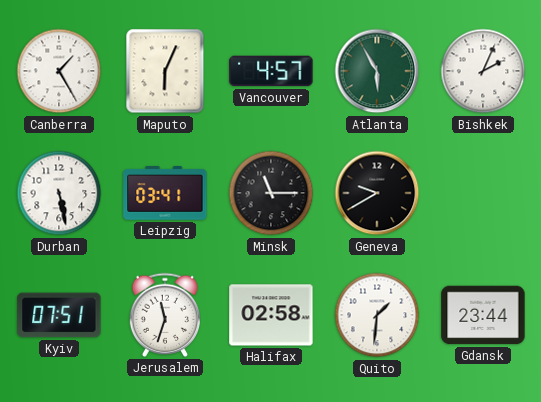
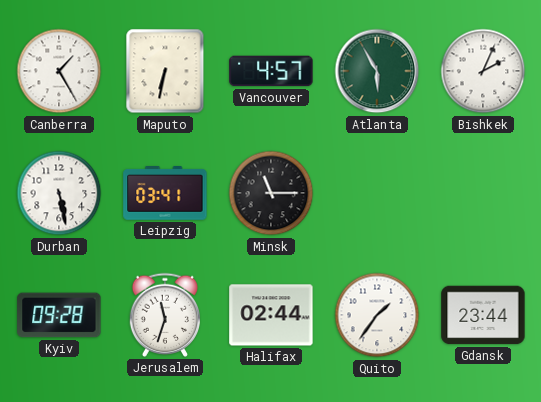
Maputo: 6:04 -> 6:32 (165, 71)
Geneva: 9:40 -> none (377, 193)
Kyiv: 07:51 -> 09:28 (59, 315)
Halifax: 02:58 -> 02:44 (271, 315)
Quito: 1:31 -> 1:36 (377, 315)
